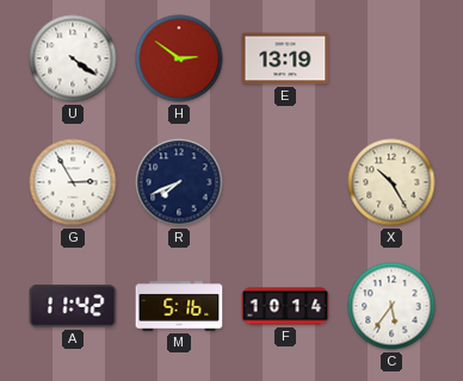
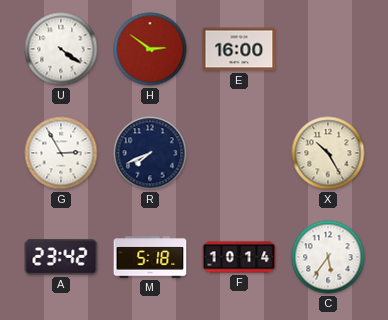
E: 13:19 -> 16:00 (239, 49)
A: 11:42 -> 23:42 (61, 257)
M: 5:16 -> 5:18 (150, 257)
